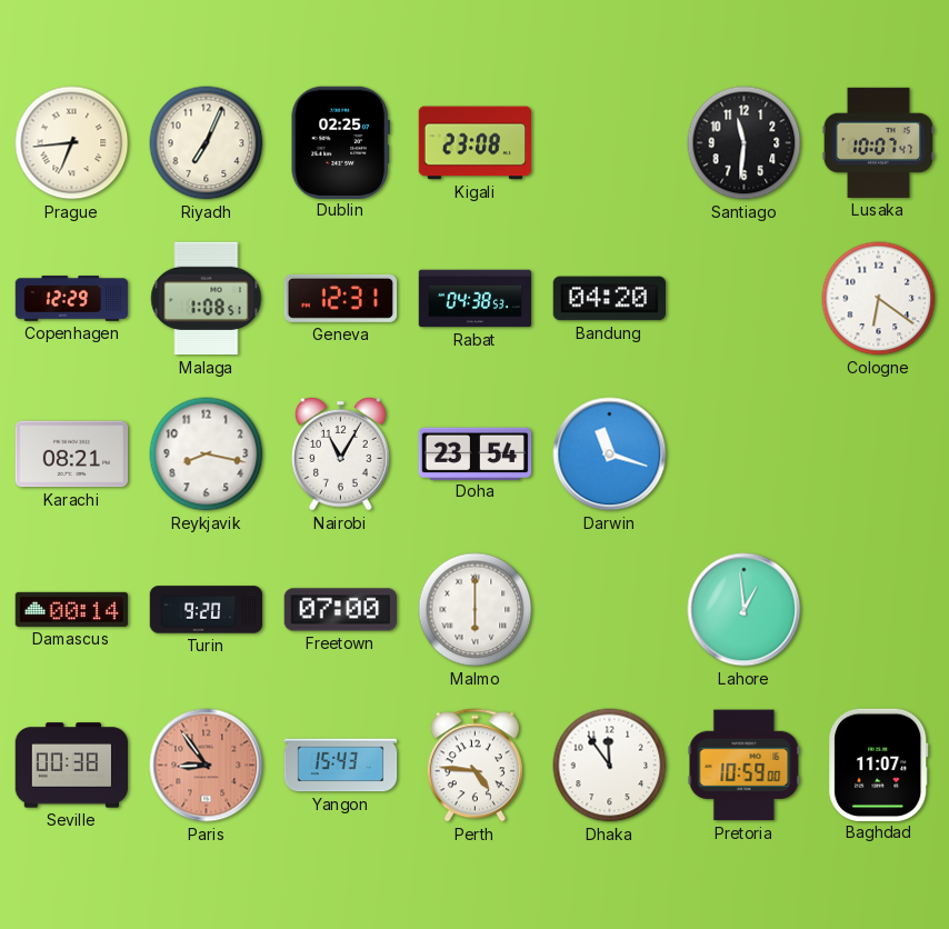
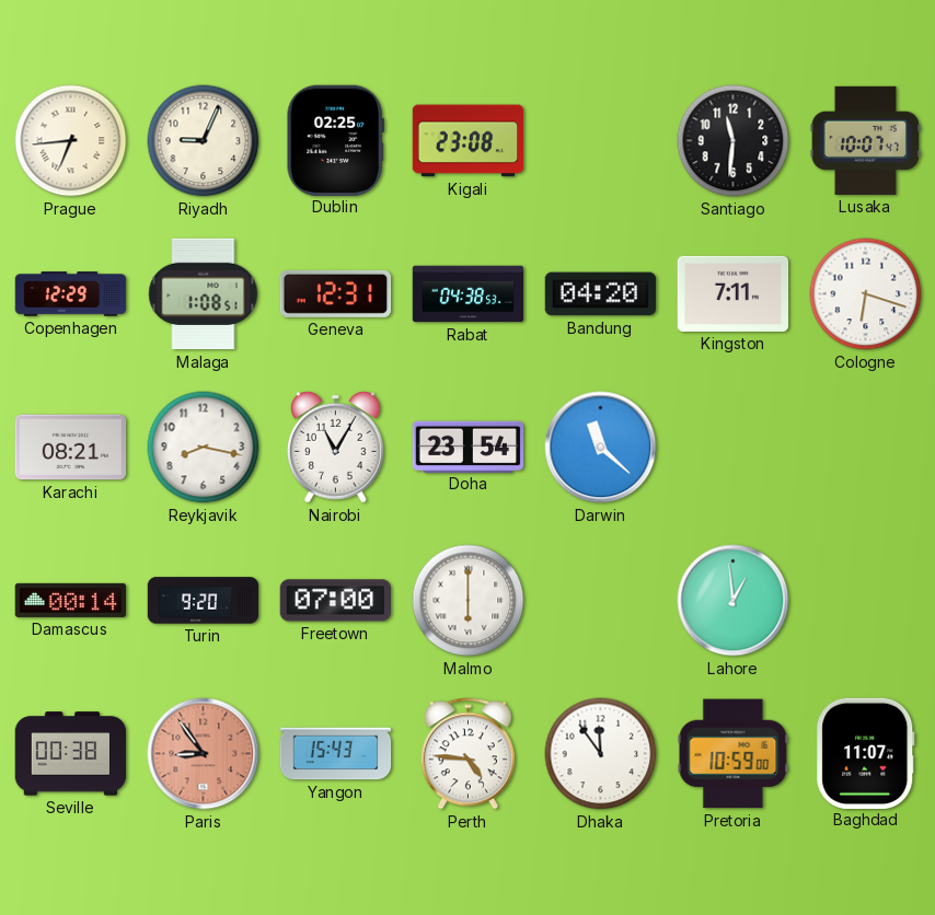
Riyadh: 7:04 -> 9:04 (204, 141)
Kingston: none -> 7:11 (734, 293)
Cologne: 6:21 -> 6:18 (866, 294)
Darwin: 11:18 -> 11:22 (601, 448)
